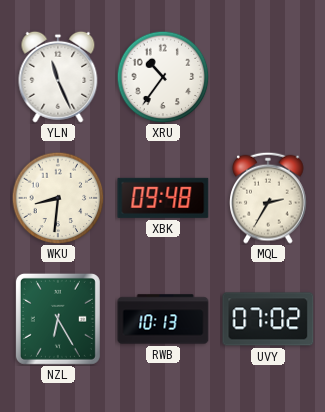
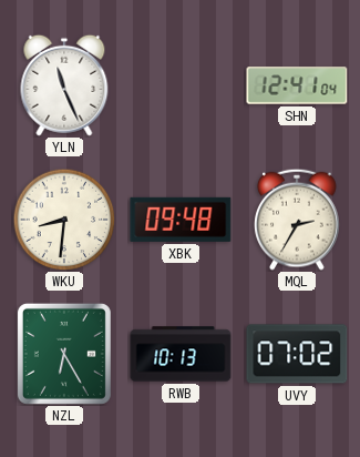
XRU: 10:36 -> none (163, 77)
SHN: none -> 12:41 (297, 85)
